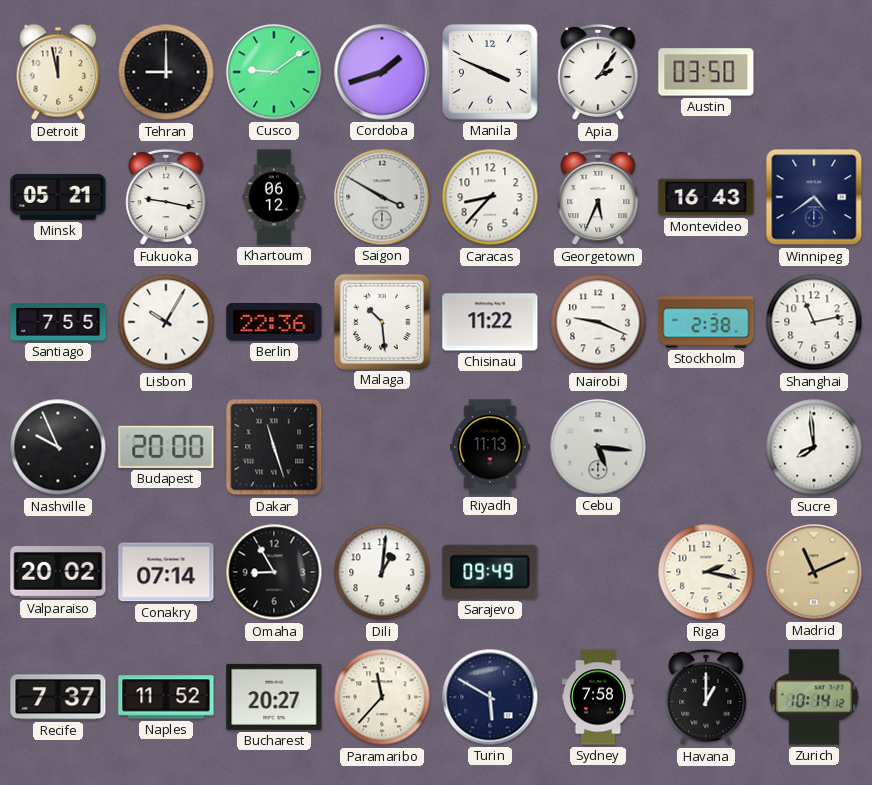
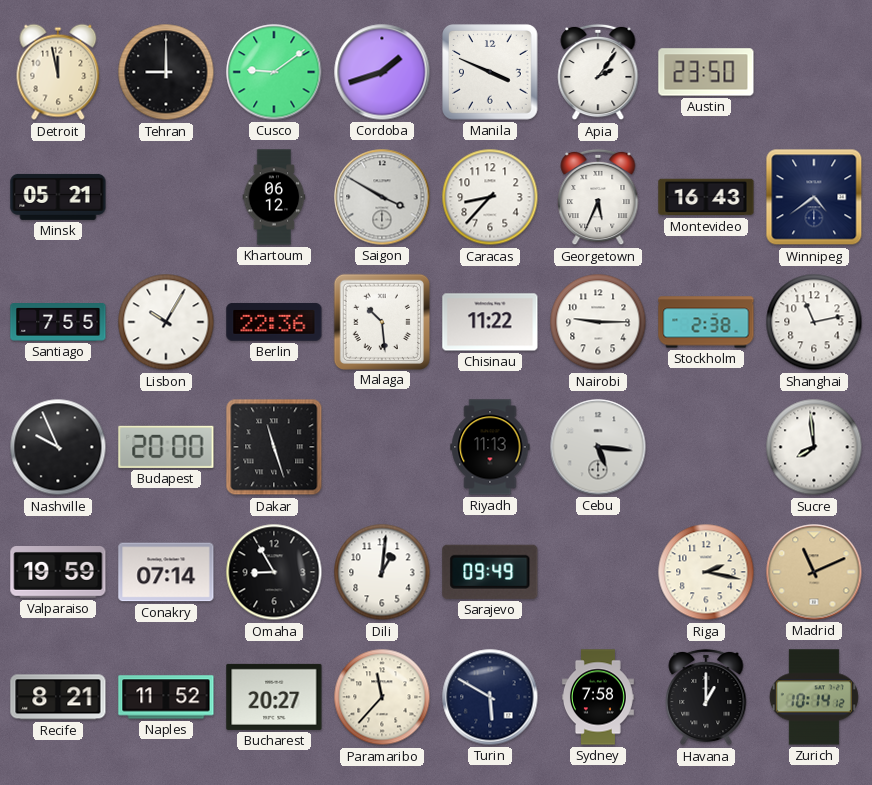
Austin: 03:50 -> 23:50 (706, 72)
Fukuoka: 9:17 -> none (166, 197)
Nairobi: 9:19 -> 9:15 (598, 322)
Valparaiso: 20:02 -> 19:59 (58, 573)
Recife: 7:37 -> 8:21 (58, 697)
